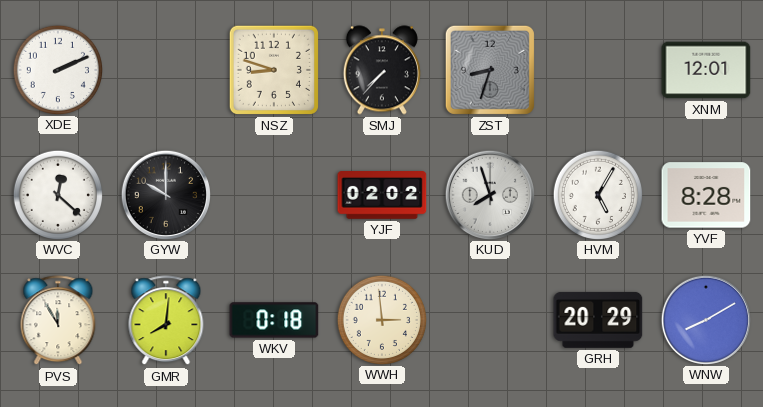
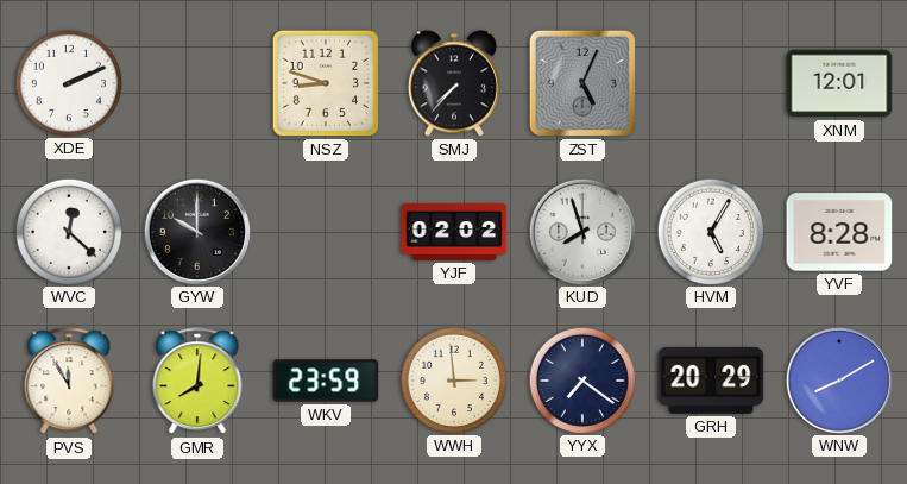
ZST: 8:33 -> 5:04 (582, 83)
WKV: 0:18 -> 23:59 (326, 381)
YYX: none -> 7:21 (581, 379)
